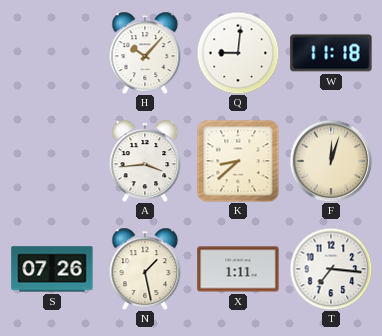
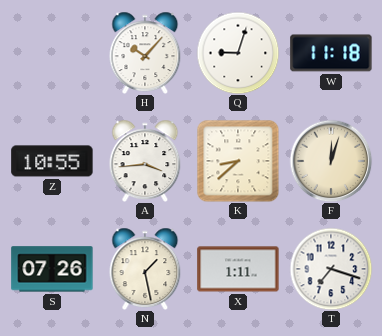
Q: 9:01 -> 9:03 (238, 53)
Z: none -> 10:55 (52, 161)
T: 7:16 -> 7:18 (331, 269)
